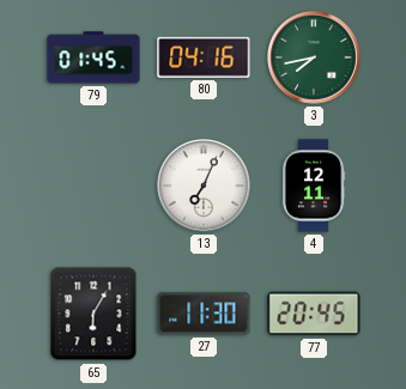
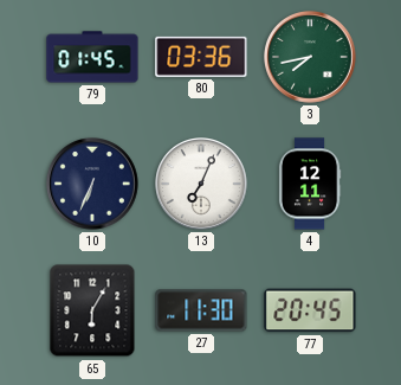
80: 04:16 -> 03:36 (201, 57)
10: none -> 6:34 (93, 185)
